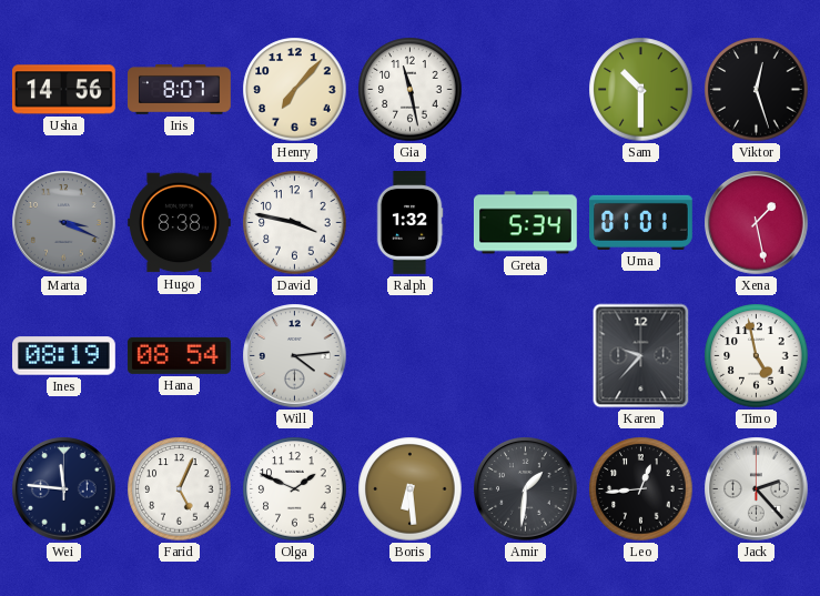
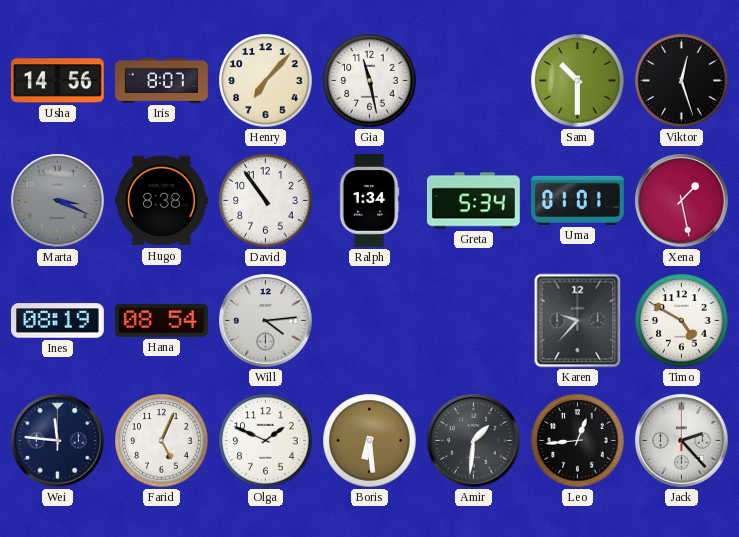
David: 3:47 -> 10:54 (266, 201)
Ralph: 1:32 -> 1:34 (369, 201)
Timo: 4:58 -> 4:50 (682, 321)
